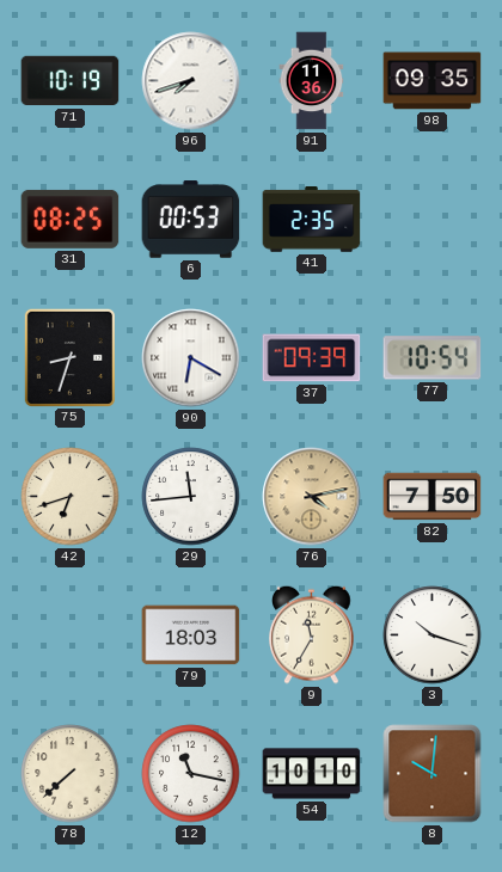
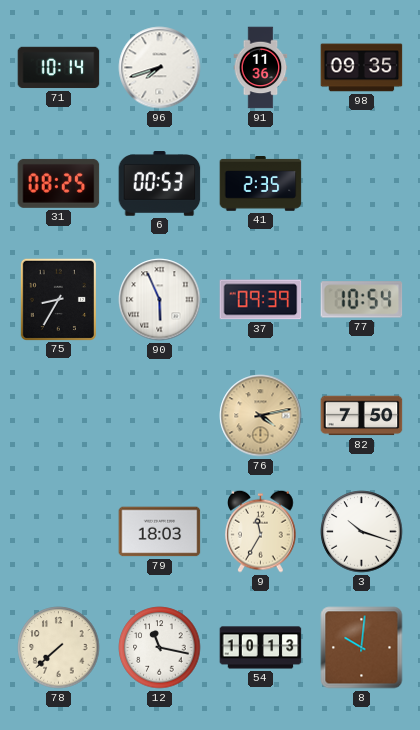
71: 10:19 -> 10:14 (59, 68)
75: 8:33 -> 8:35 (58, 299)
90: 6:20 -> 5:56 (160, 300)
42: 6:42 -> none (71, 497)
29: 11:44 -> none (191, 497)
54: 10:10 -> 10:13 (261, 648)
